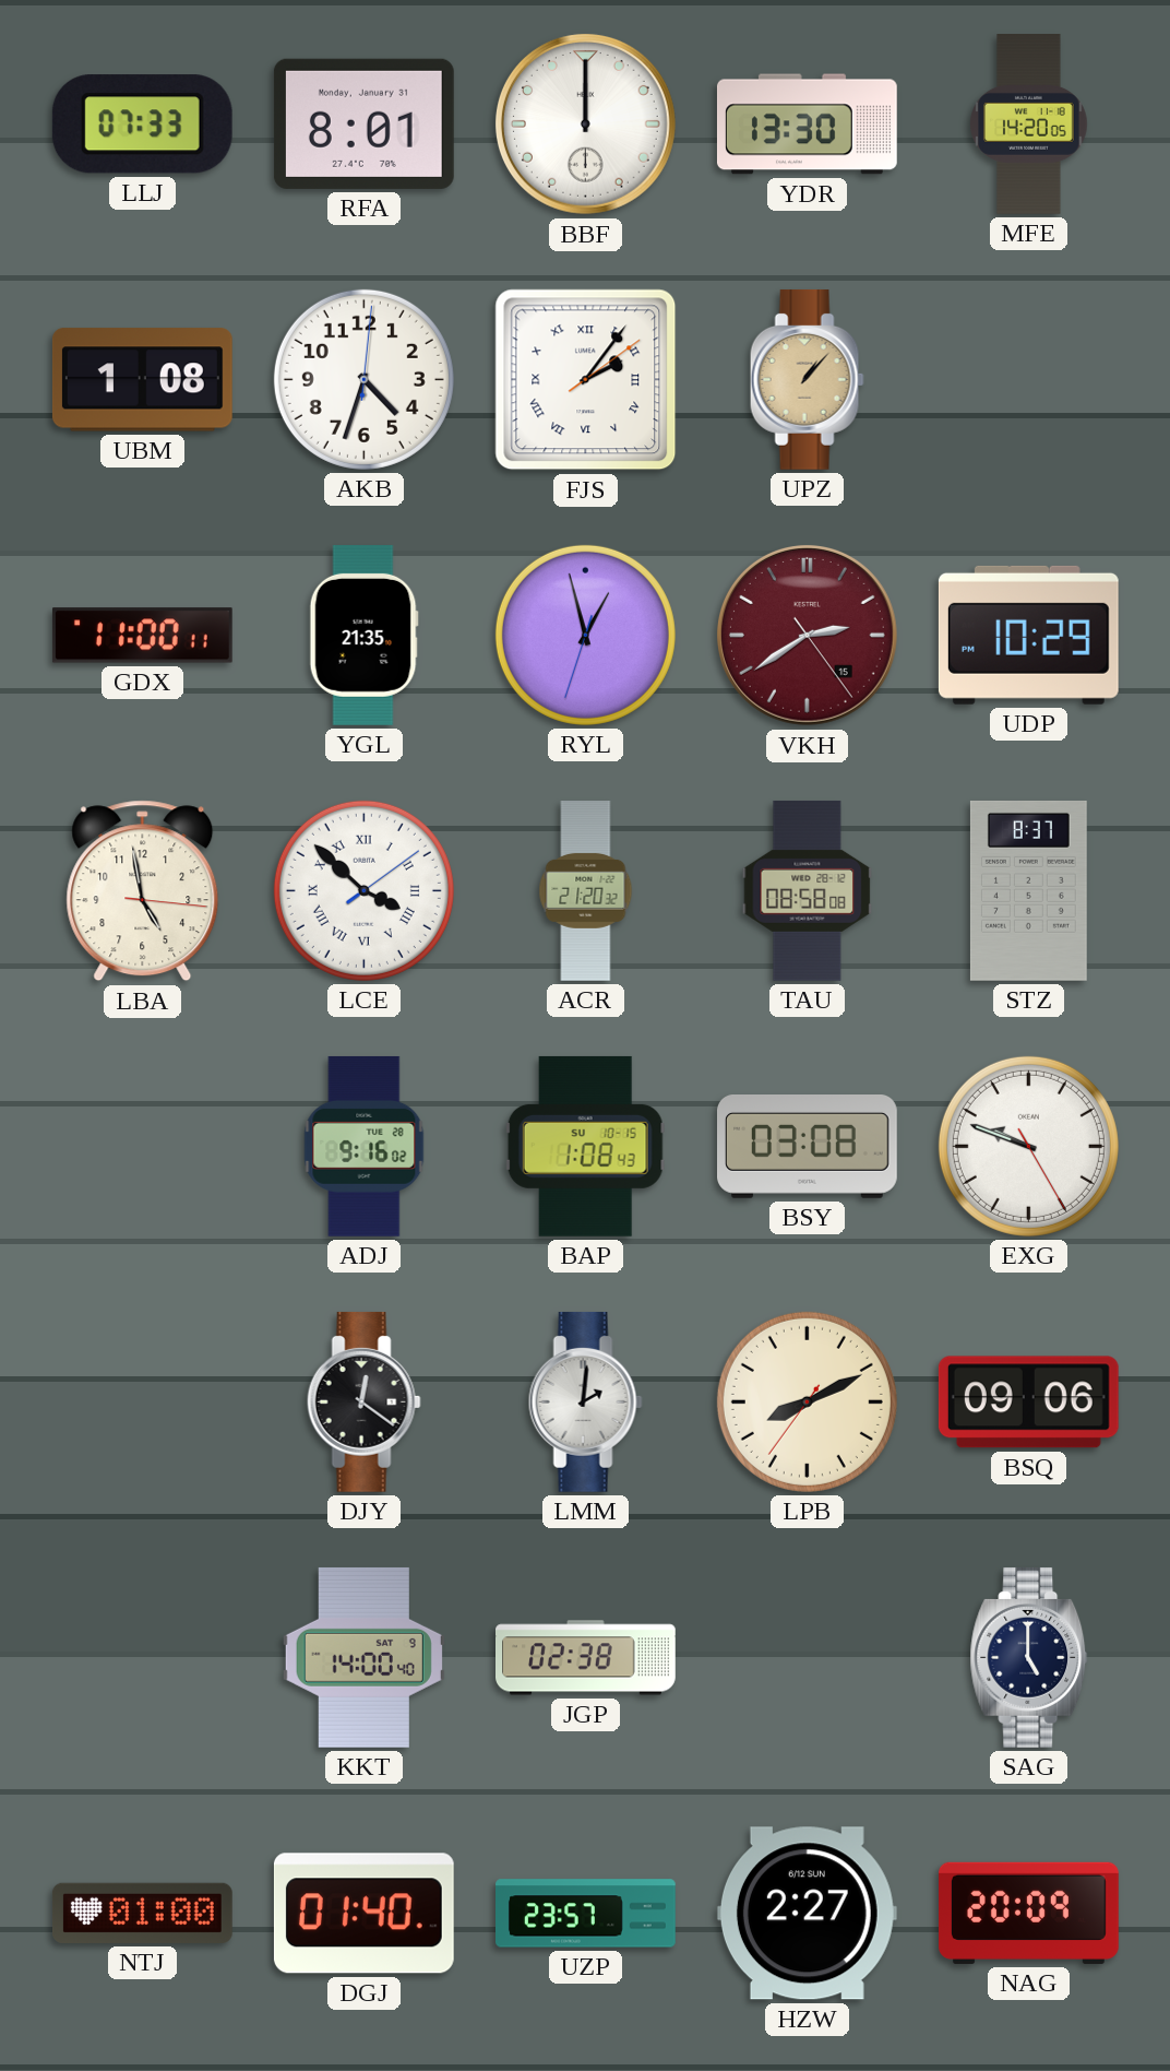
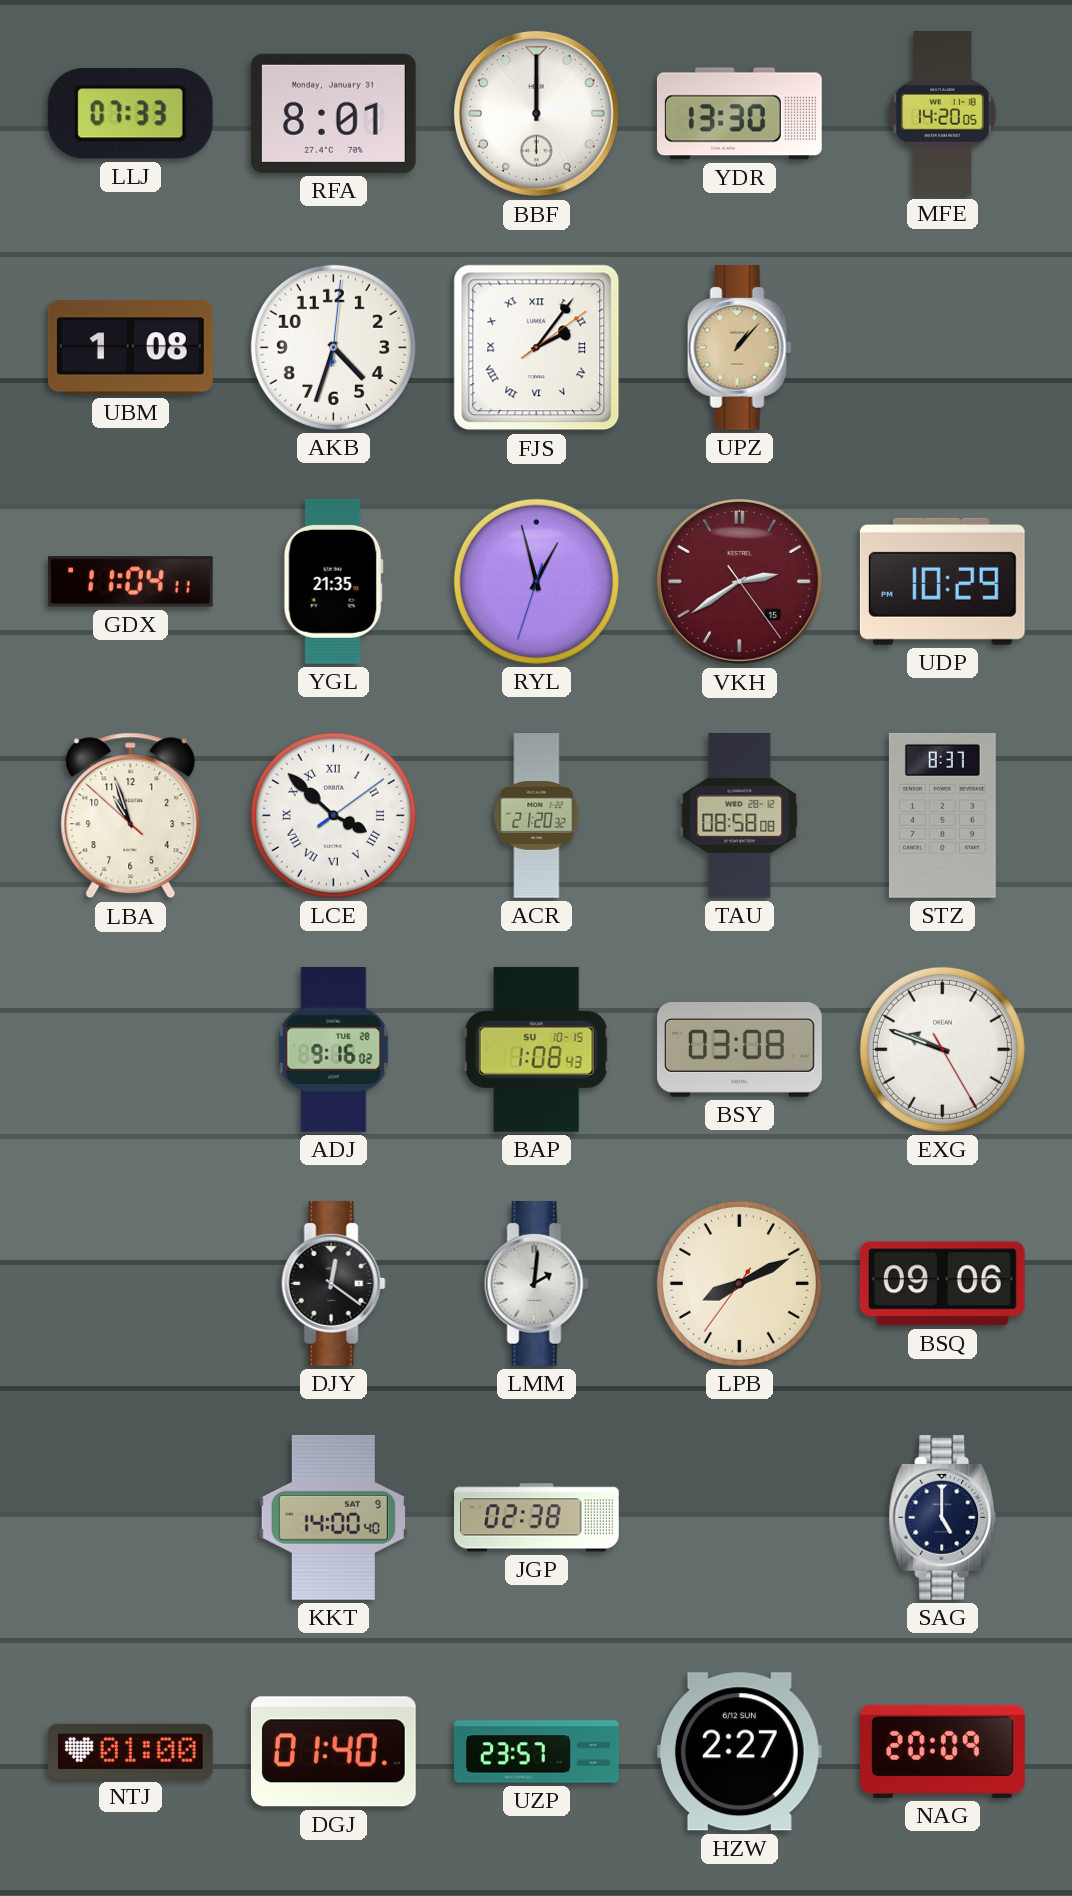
GDX: 11:00 -> 11:04 (130, 582)
LBA: 4:58 -> 10:56 (131, 816)
